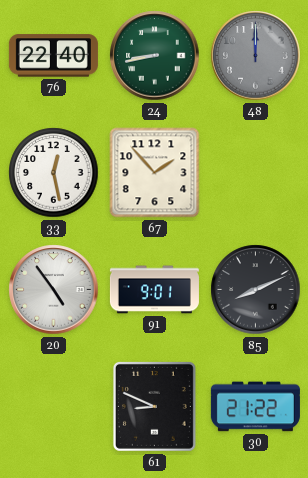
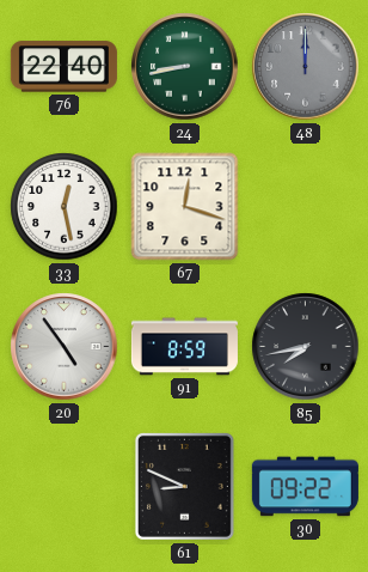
67: 1:53 -> 12:18 (185, 207)
91: 9:01 -> 8:59 (184, 347)
85: 8:11 -> 7:43 (306, 347)
30: 21:22 -> 09:22 (305, 487)
